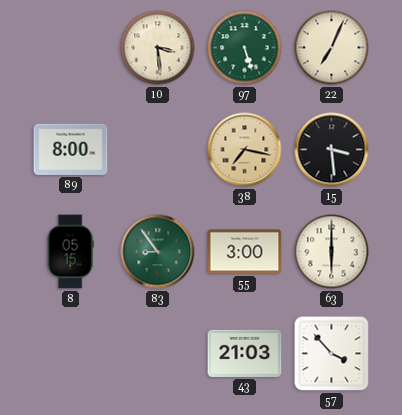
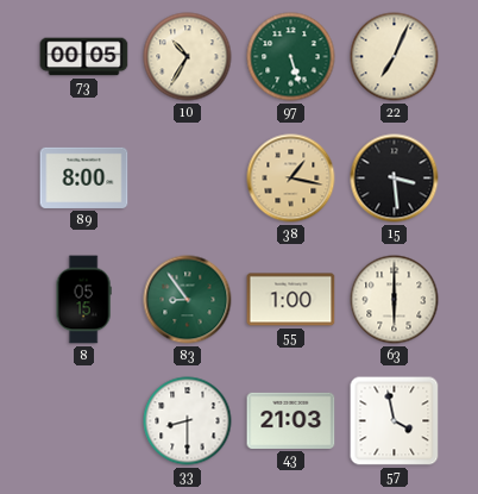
73: none -> 00:05 (84, 57)
10: 3:29 -> 10:35 (188, 57)
38: 7:17 -> 1:17 (291, 179)
55: 3:00 -> 1:00 (291, 300)
33: none -> 8:30 (188, 421)
57: 3:53 -> 3:58 (395, 421)
